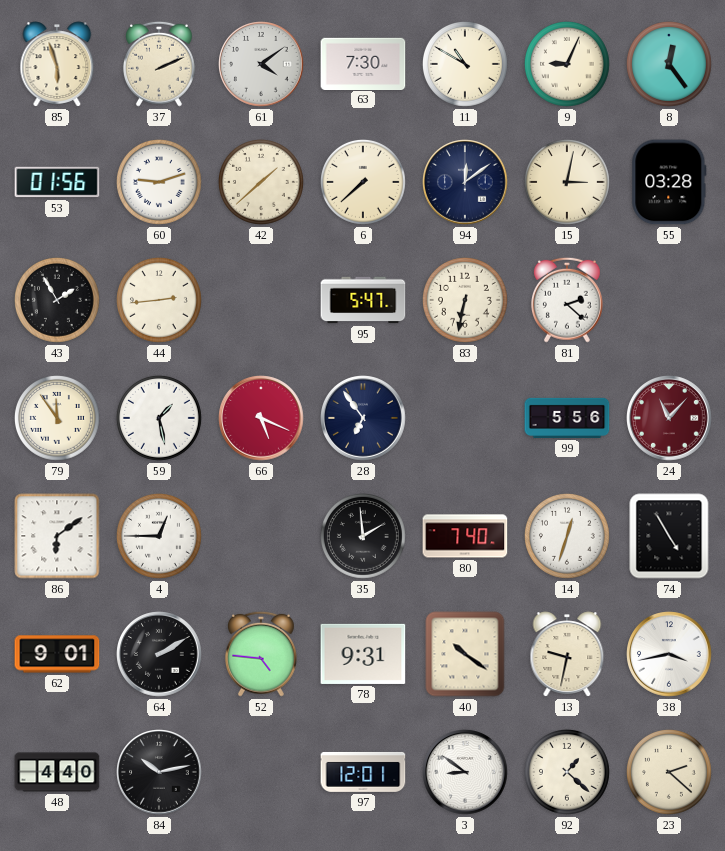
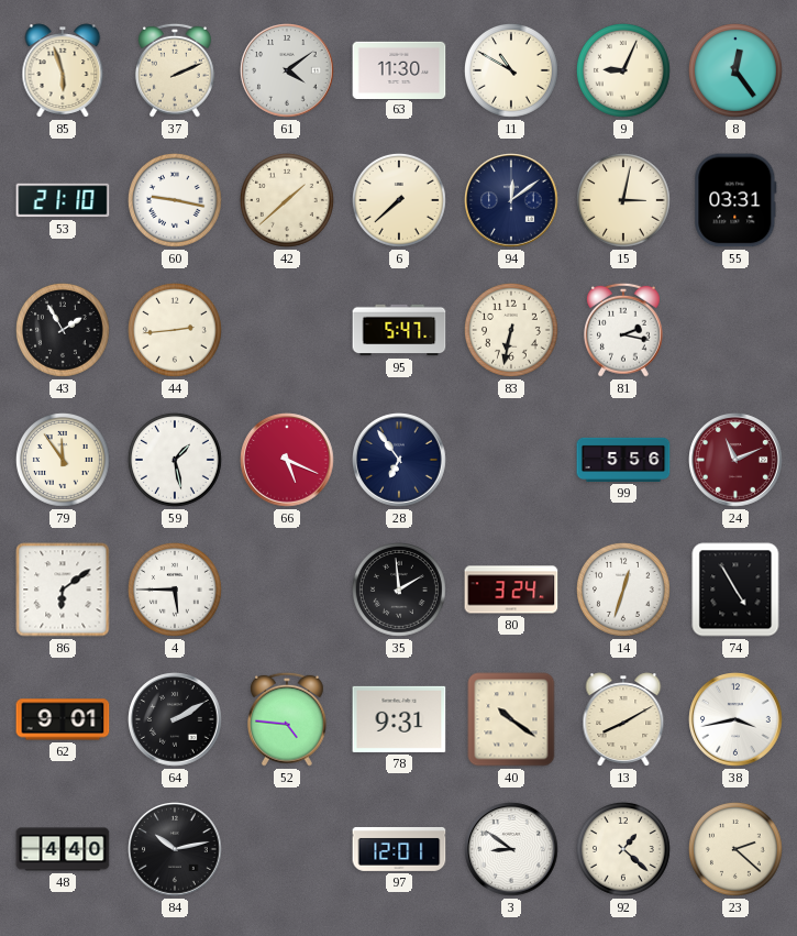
63: 7:30 -> 11:30 (399, 69)
53: 01:56 -> 21:10 (63, 200)
60: 9:12 -> 9:17 (175, 200)
55: 03:28 -> 03:31 (735, 200)
81: 2:22 -> 2:17 (623, 330)
24: 11:07 -> 11:11 (735, 460)
4: 12:45 -> 5:45 (175, 590)
80: 7:40 -> 3:24 (511, 590)
13: 9:32 -> 8:10 (623, 719)
